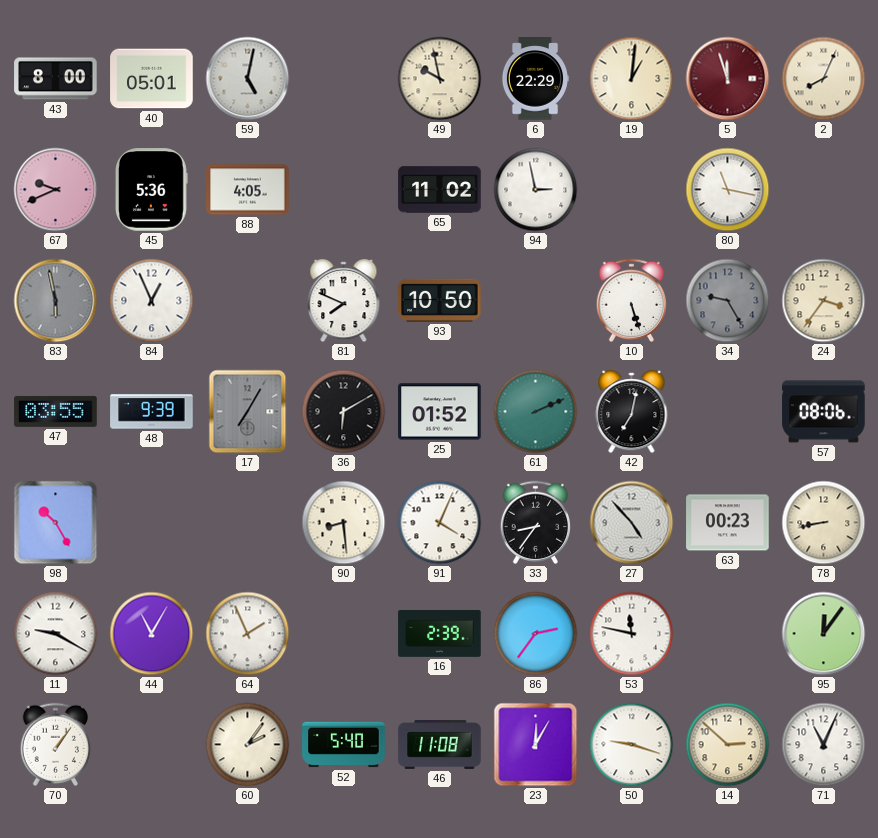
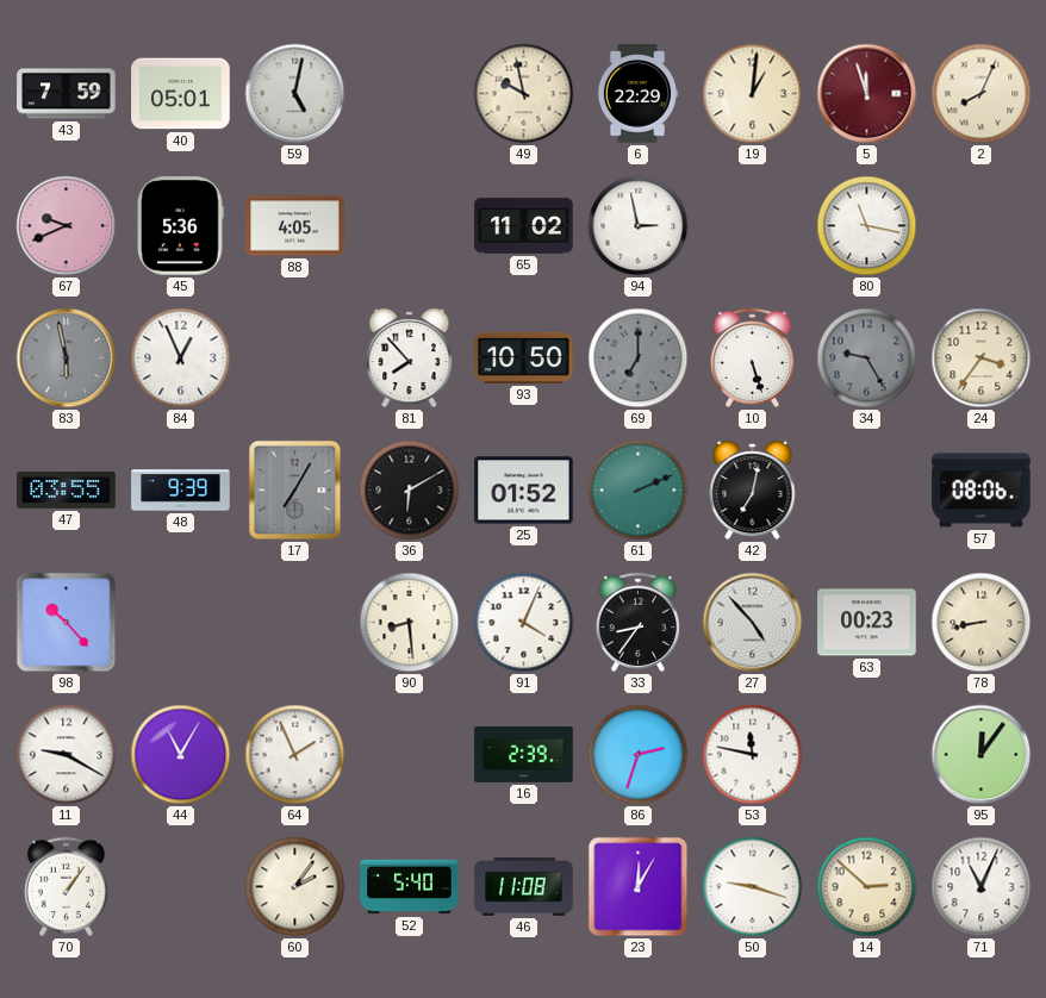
43: 8:00 -> 7:59 (67, 94)
81: 7:49 -> 7:53 (410, 358)
69: none -> 7:00 (639, 358)
98: 10:25 -> 10:23 (67, 623)
86: 2:36 -> 2:33 (639, 755)
